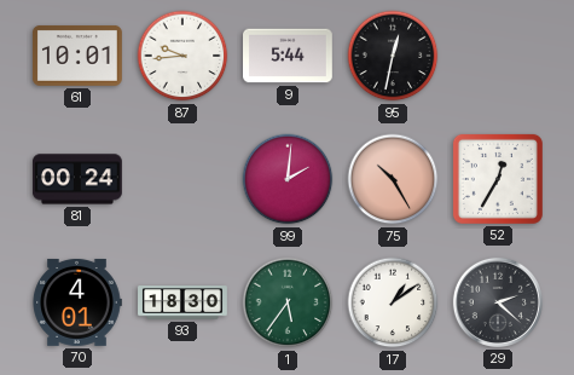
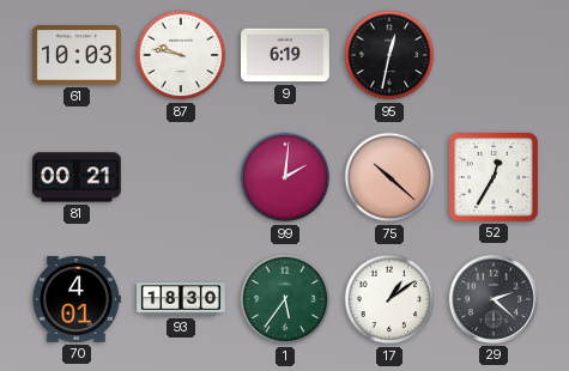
61: 10:01 -> 10:03 (77, 55)
87: 9:44 -> 9:47 (181, 55)
9: 5:44 -> 6:19 (286, 55)
81: 00:24 -> 00:21 (78, 177)
75: 10:25 -> 10:22 (389, 177)
